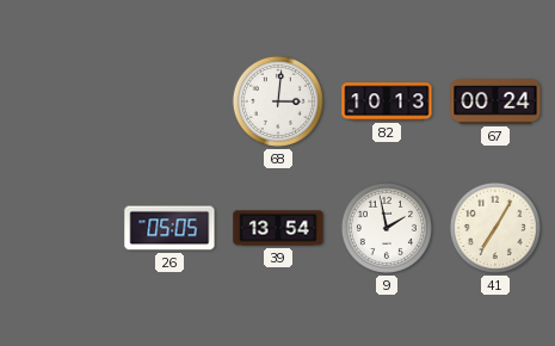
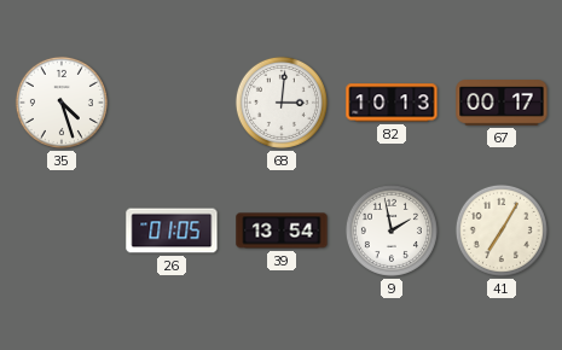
35: none -> 4:27 (62, 103)
67: 00:24 -> 00:17 (502, 103)
26: 05:05 -> 01:05 (172, 231)
